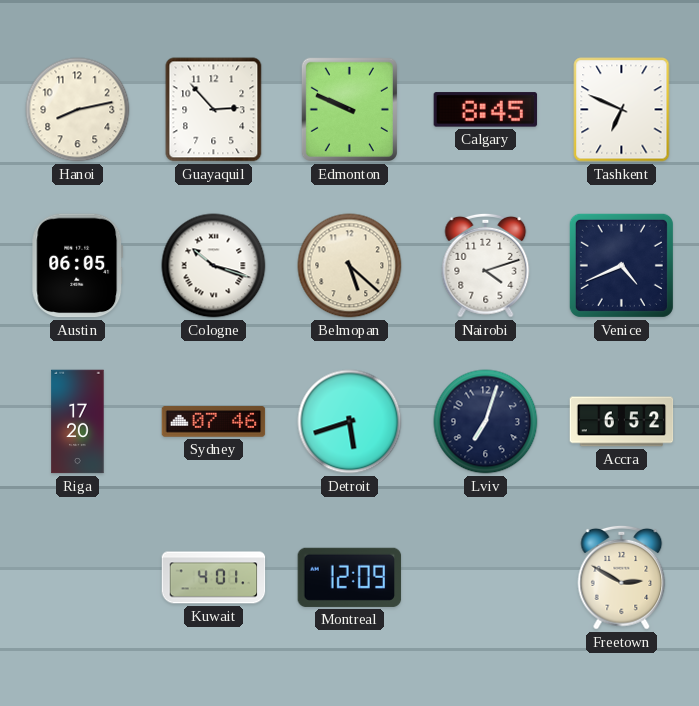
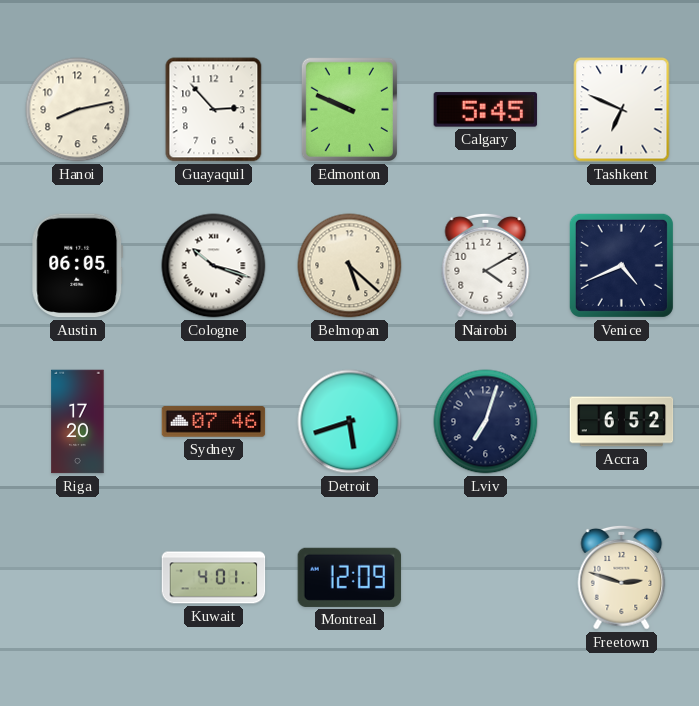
Calgary: 8:45 -> 5:45 (486, 110)
Nairobi: 4:12 -> 4:10 (486, 265)
Freetown: 2:50 -> 2:48 (622, 577)
